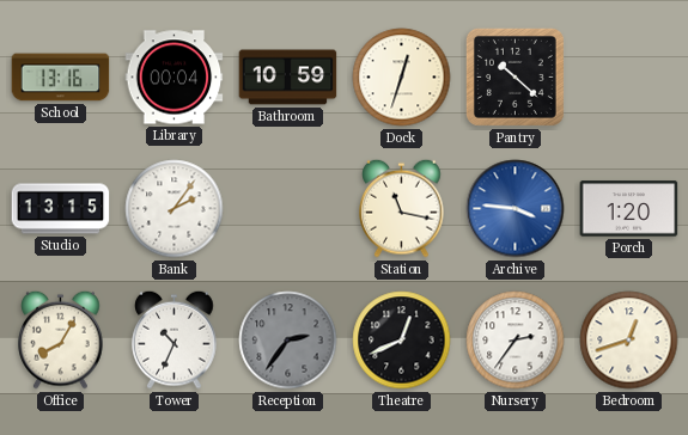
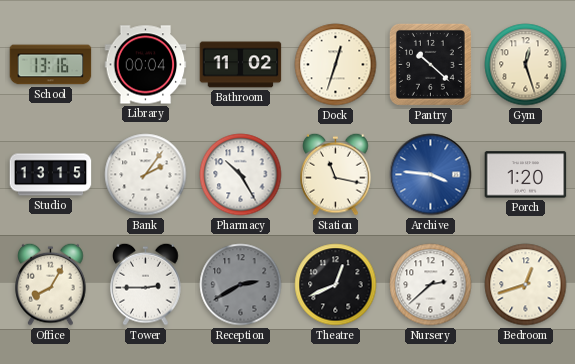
Bathroom: 10:59 -> 11:02 (241, 65)
Gym: none -> 12:27 (526, 65)
Pharmacy: none -> 10:25 (241, 175)
Tower: 10:34 -> 2:45 (146, 284)
Reception: 2:36 -> 2:40 (241, 285)
Nursery: 2:36 -> 2:38 (431, 285)
